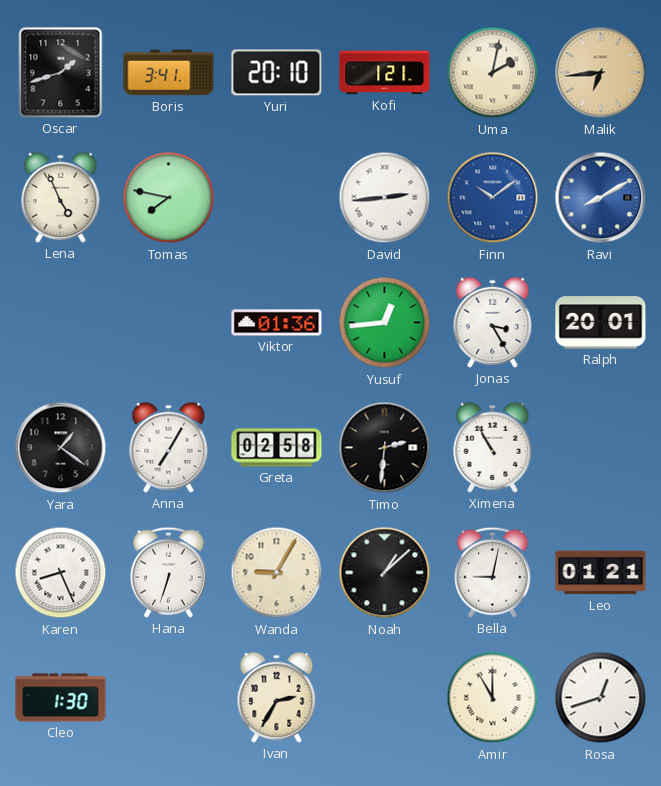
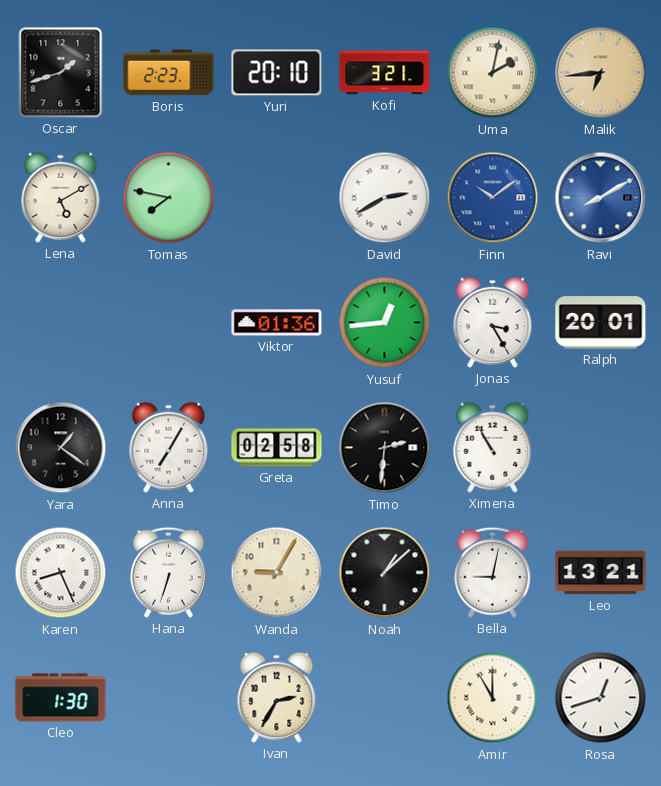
Boris: 3:41 -> 2:23 (169, 73)
Kofi: 1:21 -> 3:21 (385, 73)
Lena: 4:56 -> 5:10 (61, 197)
David: 2:44 -> 2:40 (385, 198)
Leo: 01:21 -> 13:21 (601, 573)
